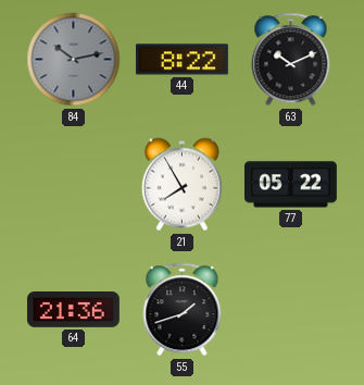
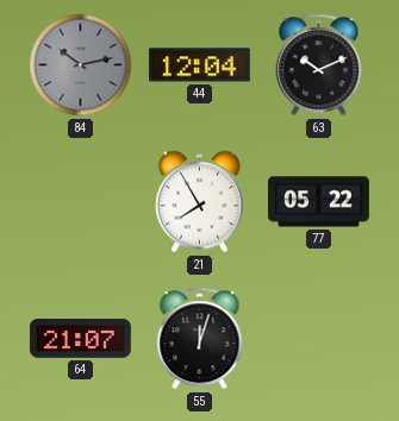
44: 8:22 -> 12:04 (199, 65)
64: 21:36 -> 21:07 (80, 339)
55: 1:42 -> 12:03 (200, 339)
